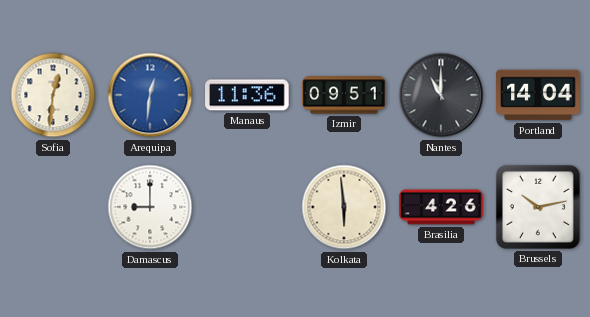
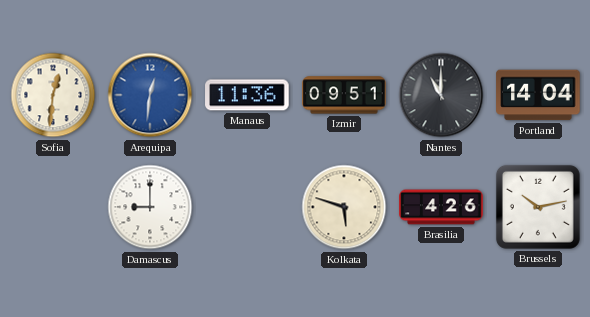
Kolkata: 5:59 -> 5:48 (344, 207)
